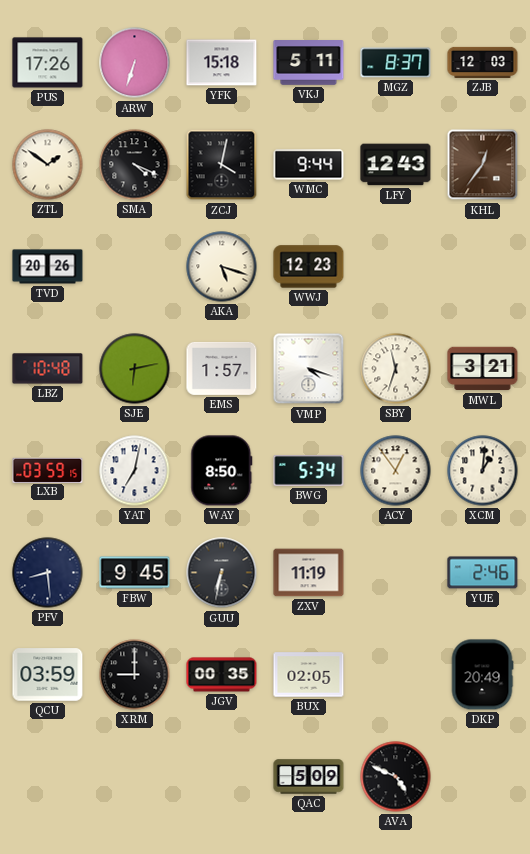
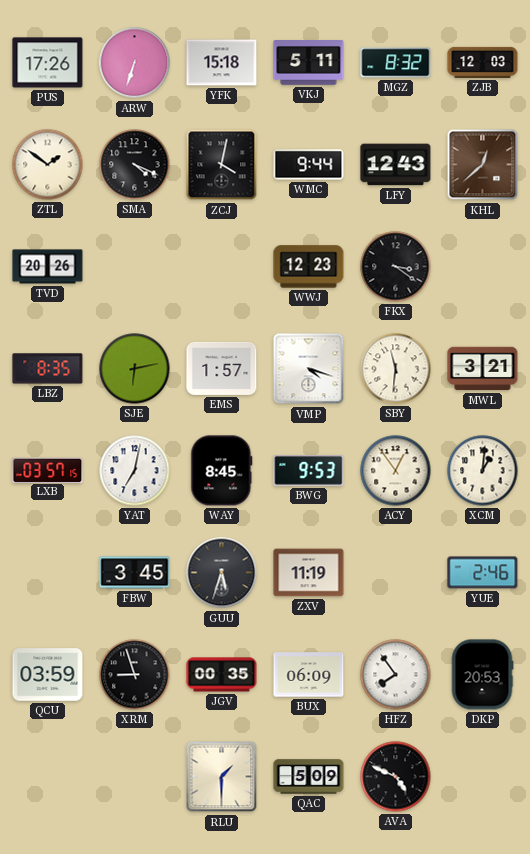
MGZ: 8:37 -> 8:32 (396, 63)
KHL: 12:36 -> 12:38 (483, 165)
AKA: 5:18 -> none (222, 267)
FKX: none -> 3:21 (396, 267)
LBZ: 10:48 -> 8:35 (48, 369)
SBY: 11:33 -> 11:31 (396, 369)
LXB: 03:59 -> 03:57 (48, 470)
WAY: 8:50 -> 8:45 (222, 471)
BWG: 5:34 -> 9:53 (309, 471)
PFV: 8:29 -> none (48, 573)
FBW: 9:45 -> 3:45 (135, 573)
GUU: 6:32 -> 5:33 (222, 573)
XRM: 9:00 -> 8:57 (135, 675)
BUX: 02:05 -> 06:09 (309, 675)
HFZ: none -> 7:54 (396, 675)
DKP: 20:49 -> 20:53 (482, 675)
RLU: none -> 1:30 (222, 777)
